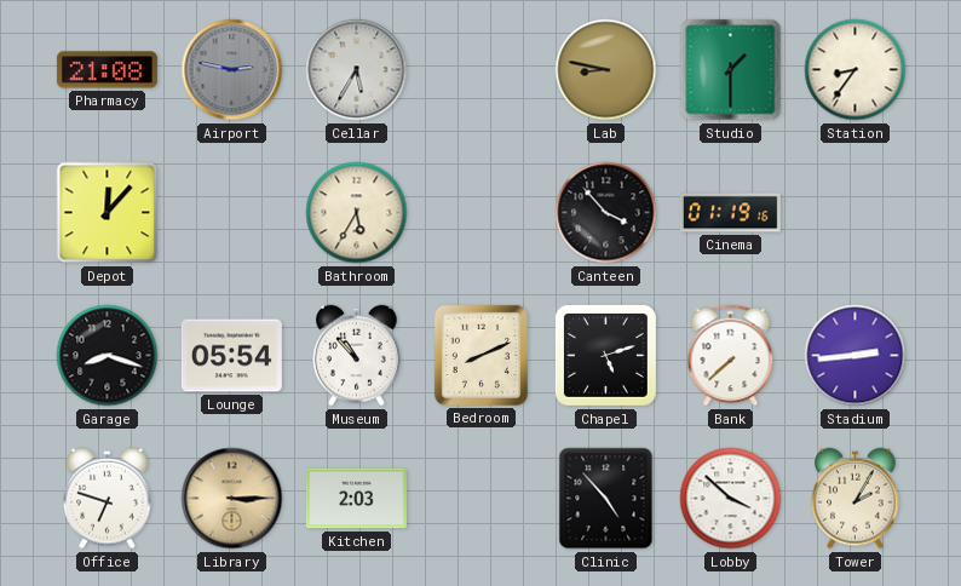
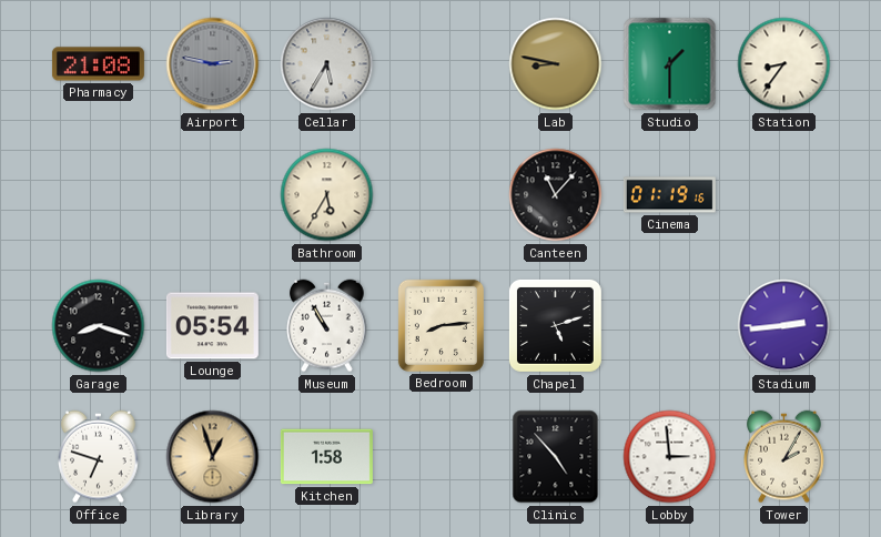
Depot: 12:07 -> none (108, 213)
Canteen: 3:53 -> 11:07 (556, 195)
Museum: 10:53 -> 10:55 (327, 326)
Bedroom: 8:11 -> 8:14 (440, 325)
Bank: 7:38 -> none (731, 356)
Library: 3:15 -> 12:57 (213, 457)
Kitchen: 2:03 -> 1:58 (326, 457)
Lobby: 3:52 -> 2:59 (670, 457)
